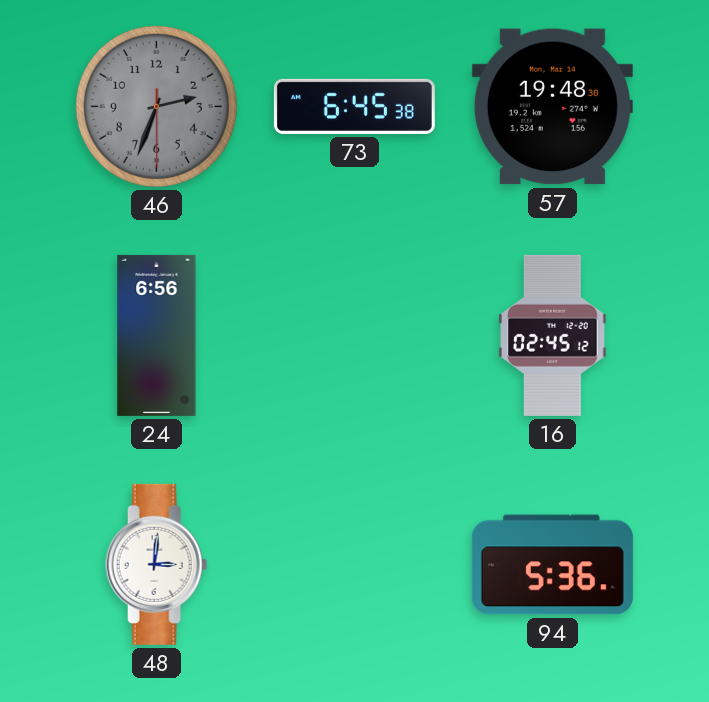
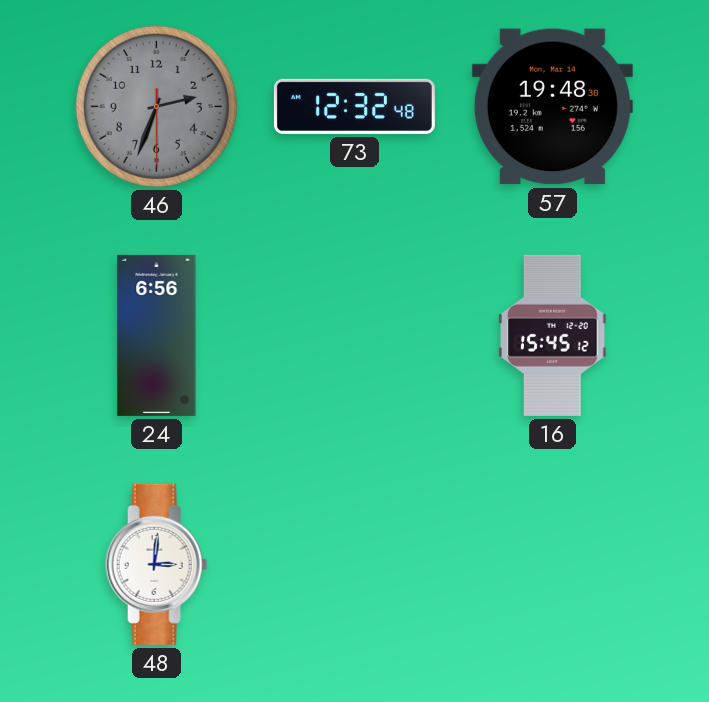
73: 6:45 -> 12:32 (354, 106)
16: 02:45 -> 15:45 (553, 335)
94: 5:36 -> none (552, 565)
